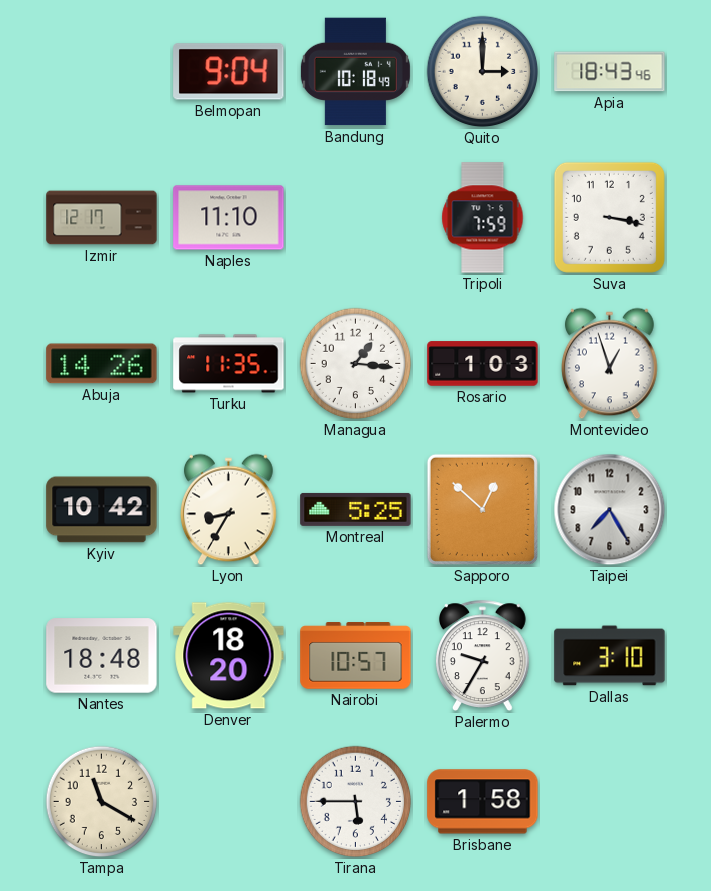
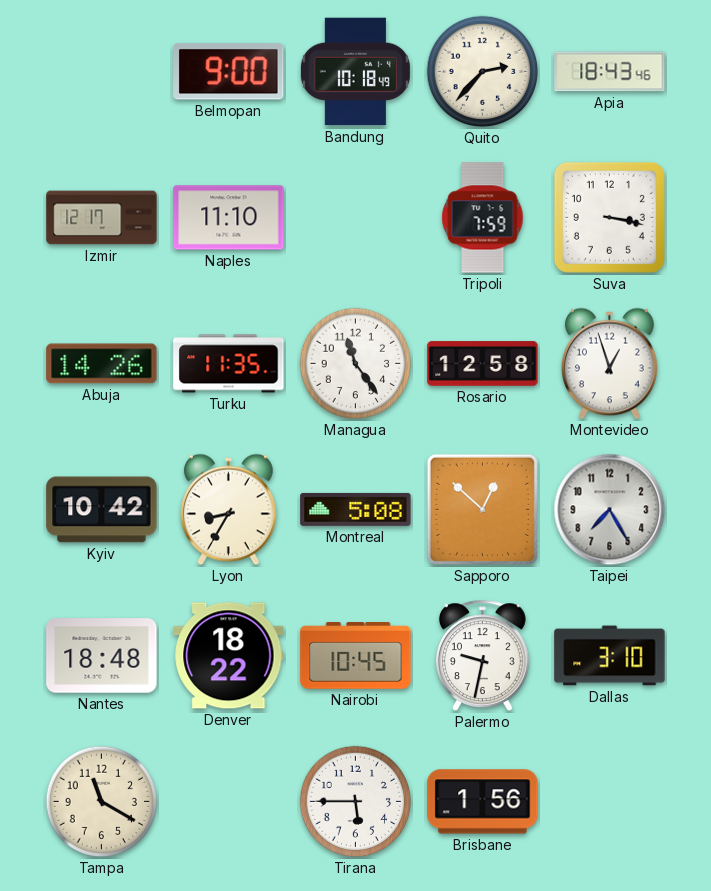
Belmopan: 9:04 -> 9:00 (229, 72)
Quito: 3:00 -> 2:37 (483, 72)
Managua: 1:16 -> 11:24 (356, 364)
Rosario: 1:03 -> 12:58 (483, 364)
Montreal: 5:25 -> 5:08 (356, 509)
Denver: 18:20 -> 18:22 (229, 656)
Nairobi: 10:57 -> 10:45 (356, 656)
Palermo: 9:35 -> 9:32 (483, 655)
Brisbane: 1:58 -> 1:56 (483, 802)
